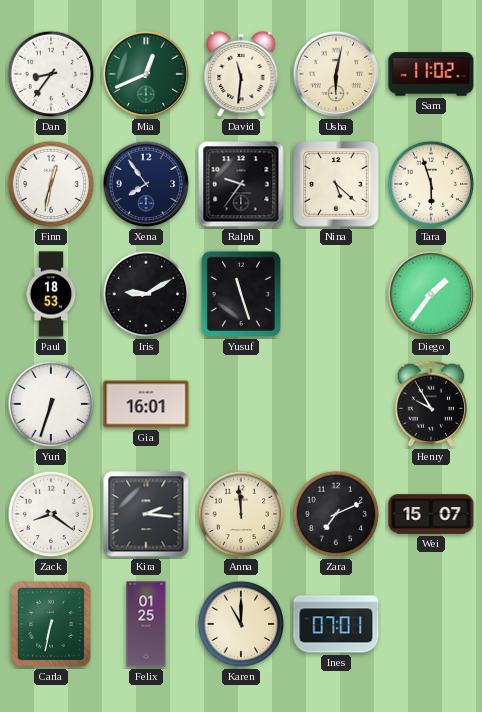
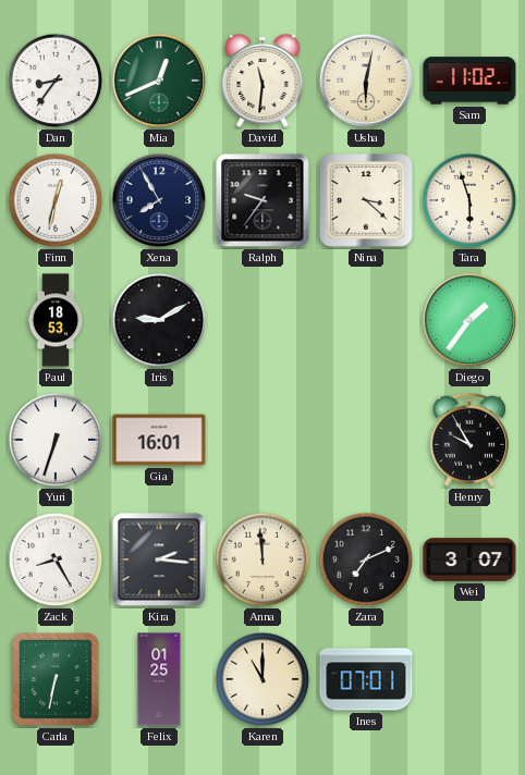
Xena: 7:54 -> 7:55 (159, 200)
Nina: 5:22 -> 3:22 (366, 200)
Yusuf: 11:27 -> none (241, 294)
Zack: 8:21 -> 8:25 (56, 559)
Wei: 15:07 -> 3:07 (469, 559)
